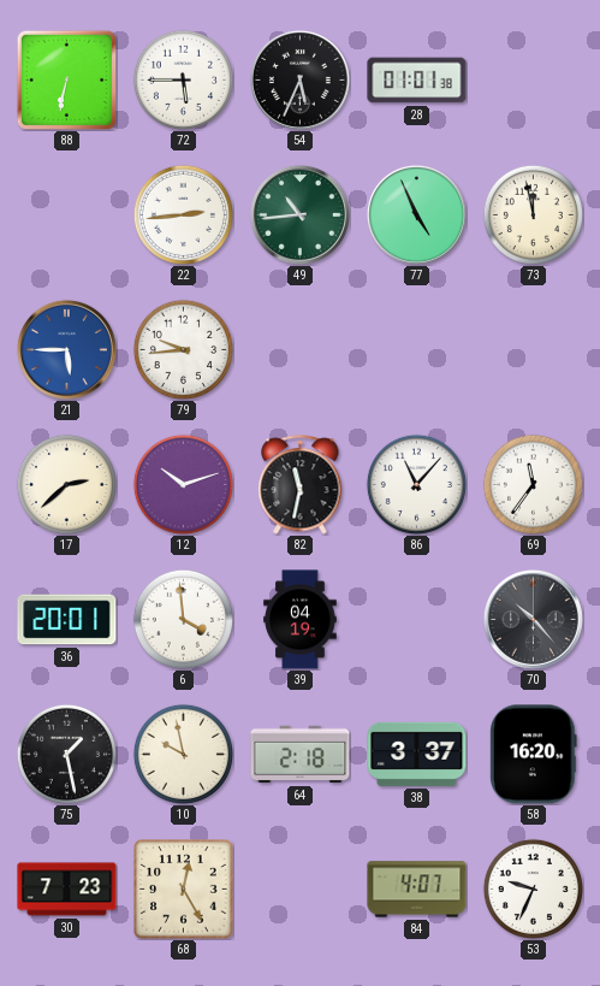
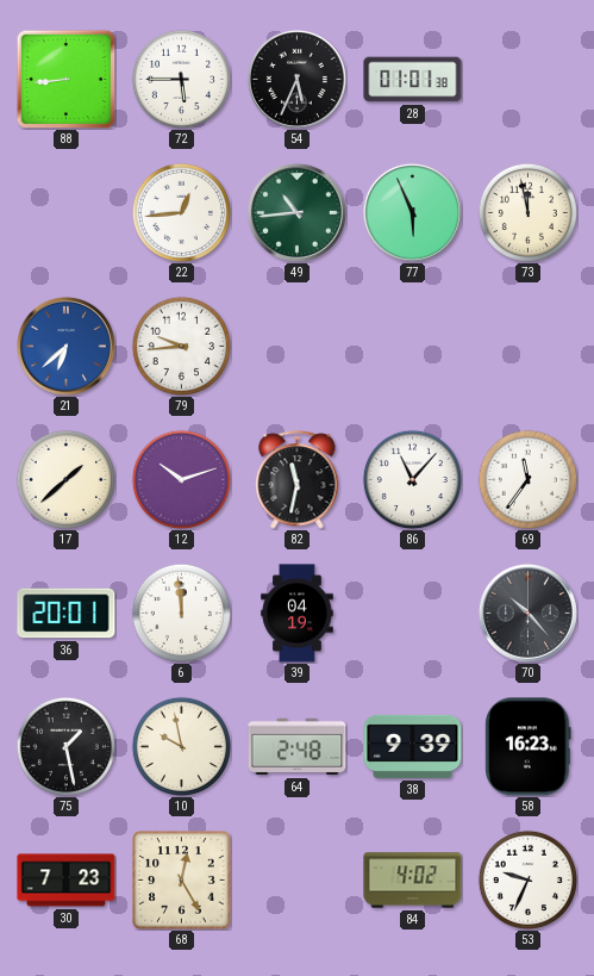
88: 6:32 -> 8:44 (65, 79)
22: 2:44 -> 12:44 (181, 212)
77: 4:56 -> 5:56 (412, 212)
21: 5:45 -> 6:38 (65, 346)
17: 2:38 -> 1:38 (65, 479)
6: 3:59 -> 11:59 (181, 613)
64: 2:18 -> 2:48 (298, 747)
38: 3:37 -> 9:39 (413, 746)
58: 16:20 -> 16:23 (529, 747)
84: 4:07 -> 4:02 (413, 881)
